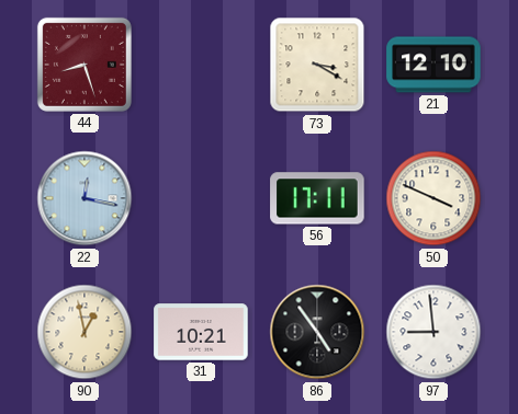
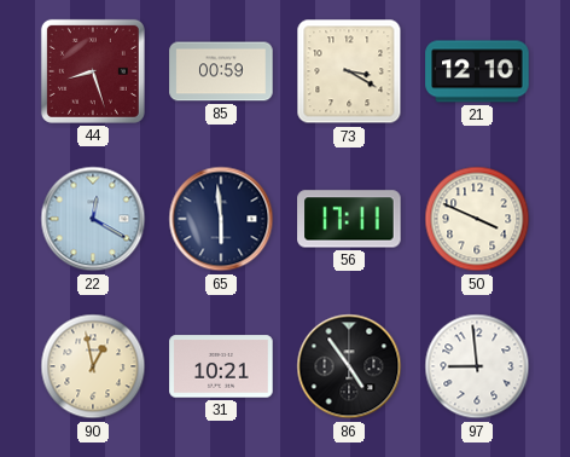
85: none -> 00:59 (221, 71)
22: 12:17 -> 12:20 (93, 219)
65: none -> 5:59 (221, 219)
